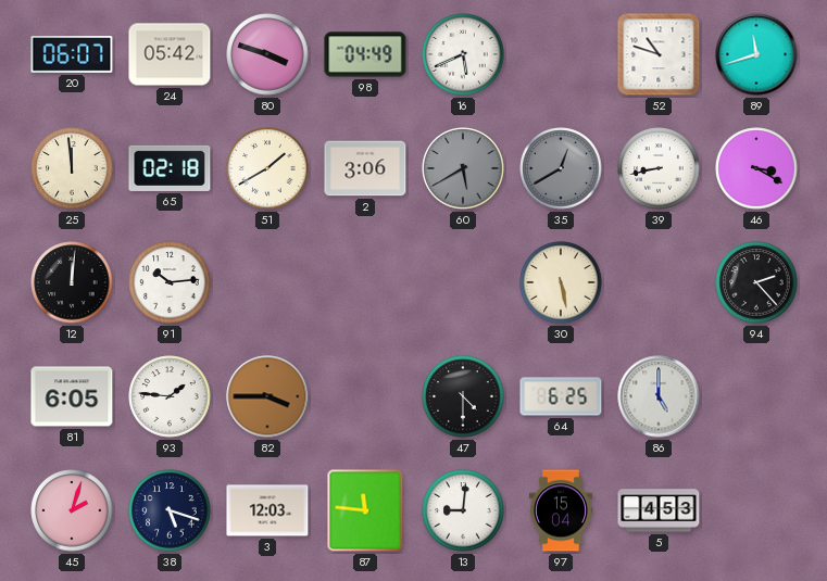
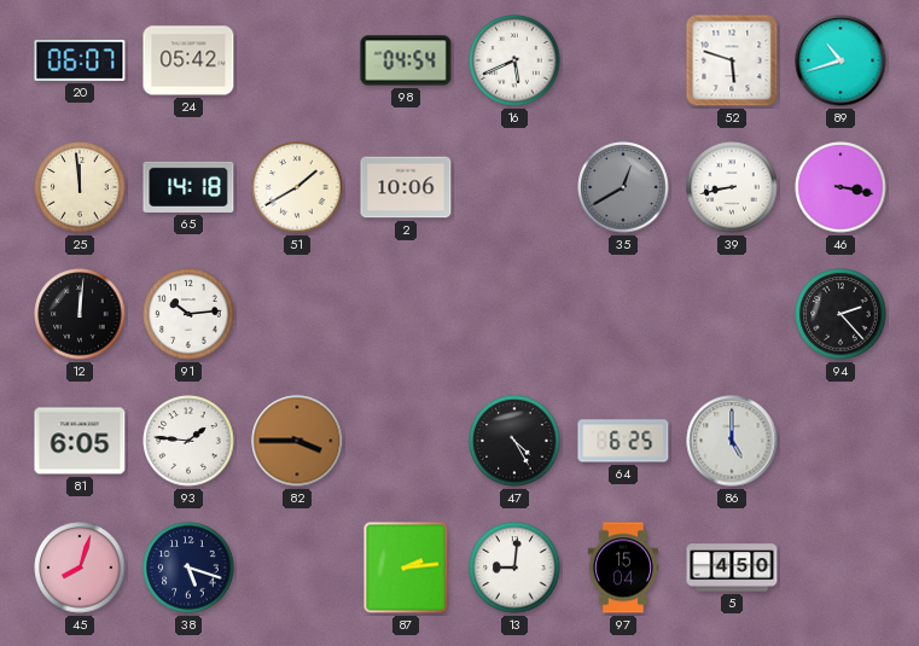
80: 3:48 -> none (267, 54)
98: 04:49 -> 04:54 (406, 60)
52: 10:48 -> 5:48 (732, 60)
89: 11:42 -> 10:42 (841, 60)
65: 02:18 -> 14:18 (188, 187)
2: 3:06 -> 10:06 (406, 187)
60: 5:40 -> none (463, 168)
46: 3:20 -> 3:17 (841, 187)
30: 5:28 -> none (561, 282)
47: 4:30 -> 4:25 (514, 441)
45: 2:03 -> 8:03 (80, 568)
3: 12:03 -> none (267, 510)
87: 11:46 -> 2:14 (406, 568)
5: 4:53 -> 4:50 (732, 568)
